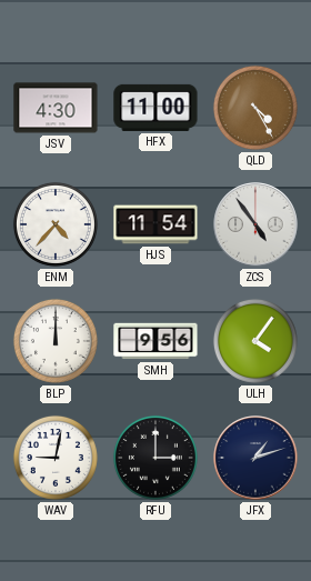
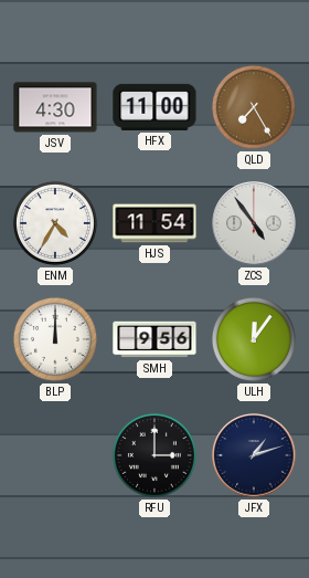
QLD: 4:25 -> 7:25 (254, 107)
ENM: 4:37 -> 4:35 (55, 223)
ULH: 4:06 -> 12:06 (254, 339)
WAV: 9:02 -> none (56, 458)
